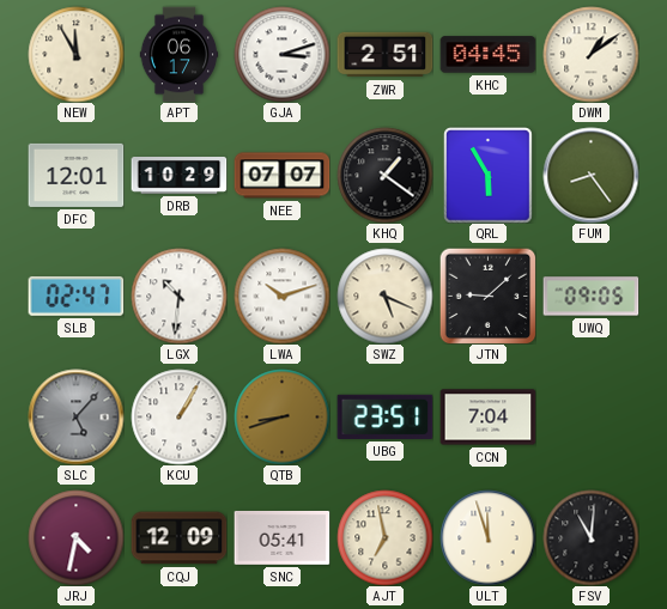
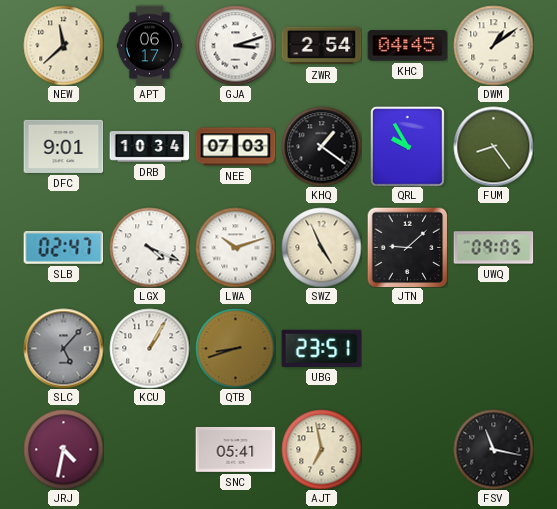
NEW: 11:55 -> 11:38 (63, 45)
ZWR: 2:51 -> 2:54 (321, 46)
DFC: 12:01 -> 9:01 (63, 146)
DRB: 10:29 -> 10:34 (149, 147)
NEE: 07:07 -> 07:03 (235, 147)
QRL: 5:55 -> 9:55 (408, 147)
LGX: 10:31 -> 4:19 (149, 247)
SWZ: 5:19 -> 4:56 (321, 247)
CCN: 7:04 -> none (487, 418)
CQJ: 12:09 -> none (178, 538)
ULT: 11:57 -> none (487, 537)
FSV: 11:01 -> 11:17 (493, 449)
